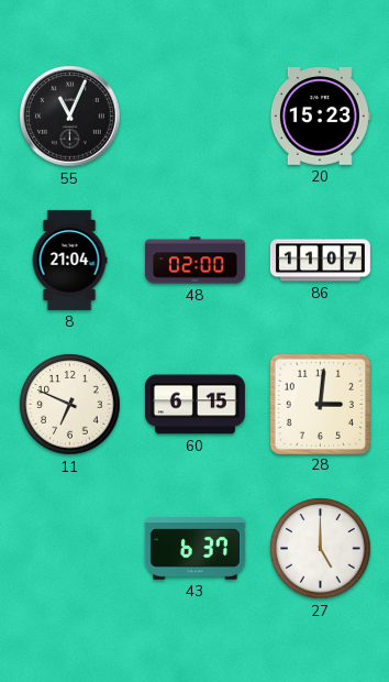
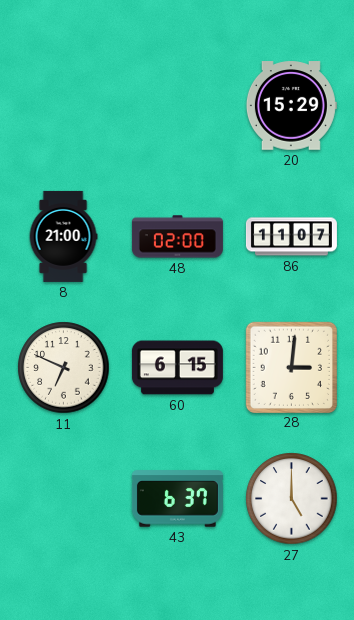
55: 11:04 -> none (70, 117)
20: 15:23 -> 15:29 (291, 106)
8: 21:04 -> 21:00 (63, 236)
